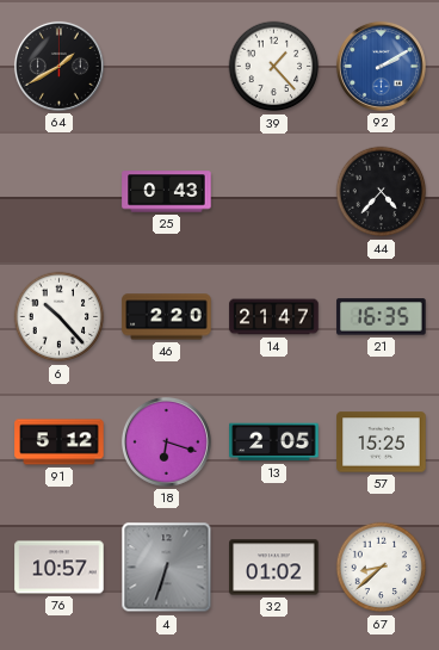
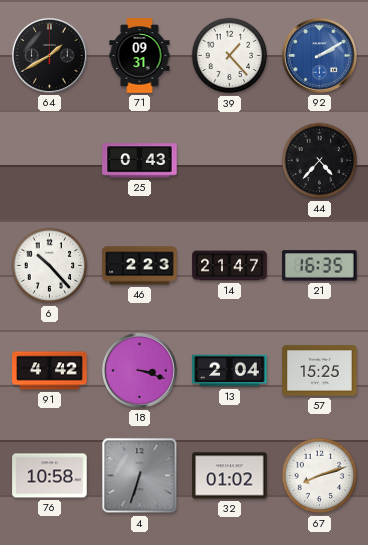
71: none -> 09:31 (140, 56)
46: 2:20 -> 2:23 (140, 266)
91: 5:12 -> 4:42 (50, 371)
18: 6:18 -> 3:18 (139, 370)
13: 2:05 -> 2:04 (230, 371)
76: 10:57 -> 10:58 (50, 476)
67: 8:38 -> 8:12 (320, 476)
